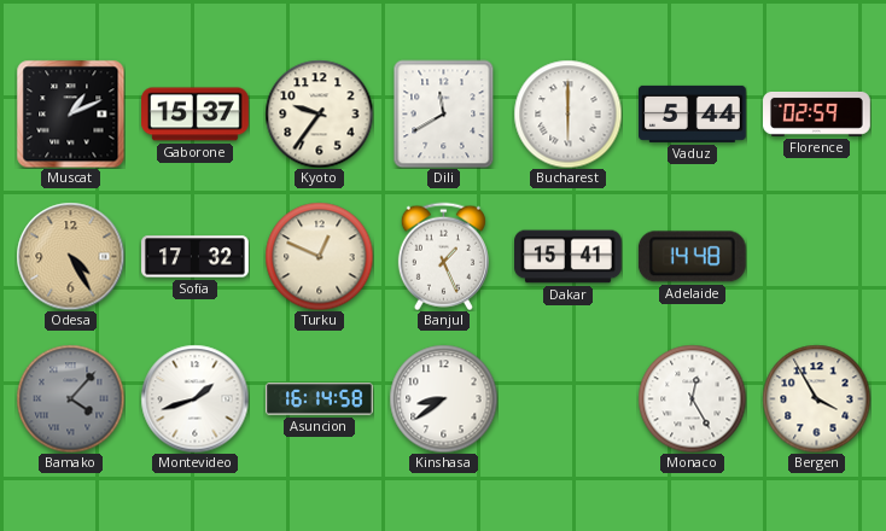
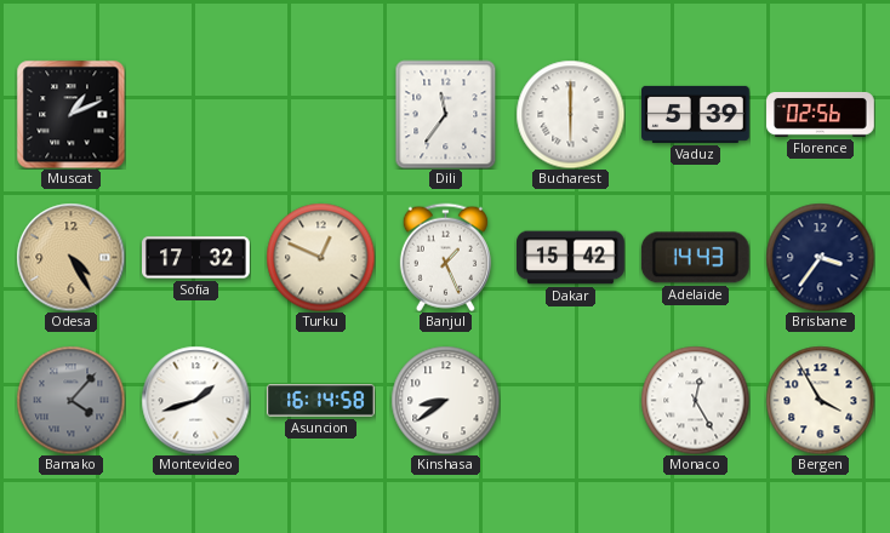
Gaborone: 15:37 -> none (196, 115)
Kyoto: 9:36 -> none (319, 113)
Dili: 11:40 -> 11:36 (446, 114)
Vaduz: 5:44 -> 5:39 (696, 114)
Florence: 02:59 -> 02:56 (821, 114)
Dakar: 15:41 -> 15:42 (571, 258)
Adelaide: 14:48 -> 14:43 (695, 258)
Brisbane: none -> 3:36 (820, 257)
